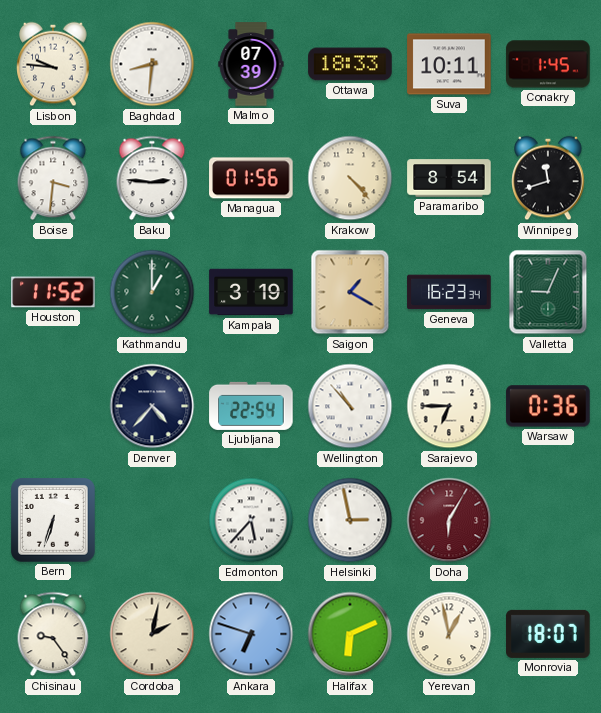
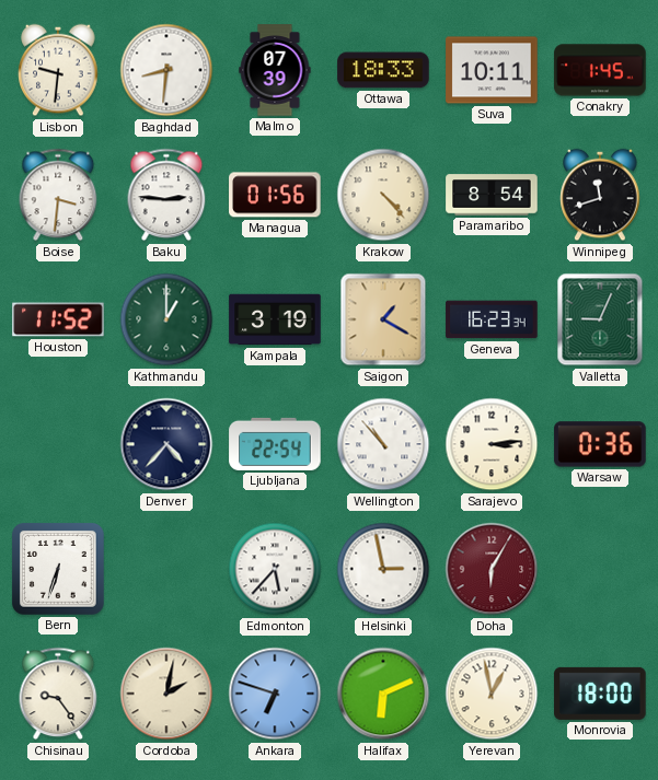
Lisbon: 9:46 -> 9:31 (58, 70)
Sarajevo: 6:45 -> 3:14 (492, 444)
Monrovia: 18:07 -> 18:00 (600, 694)
